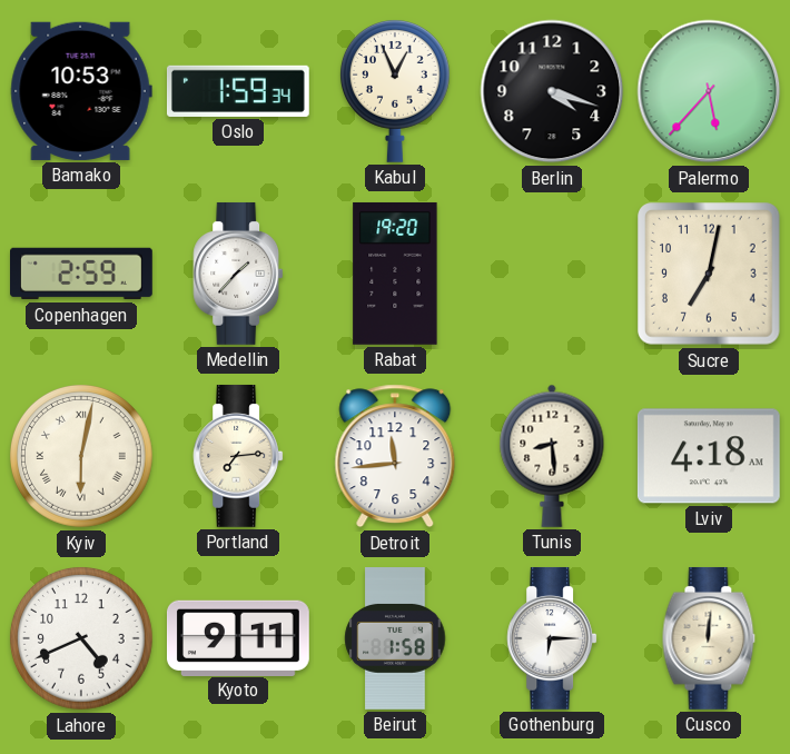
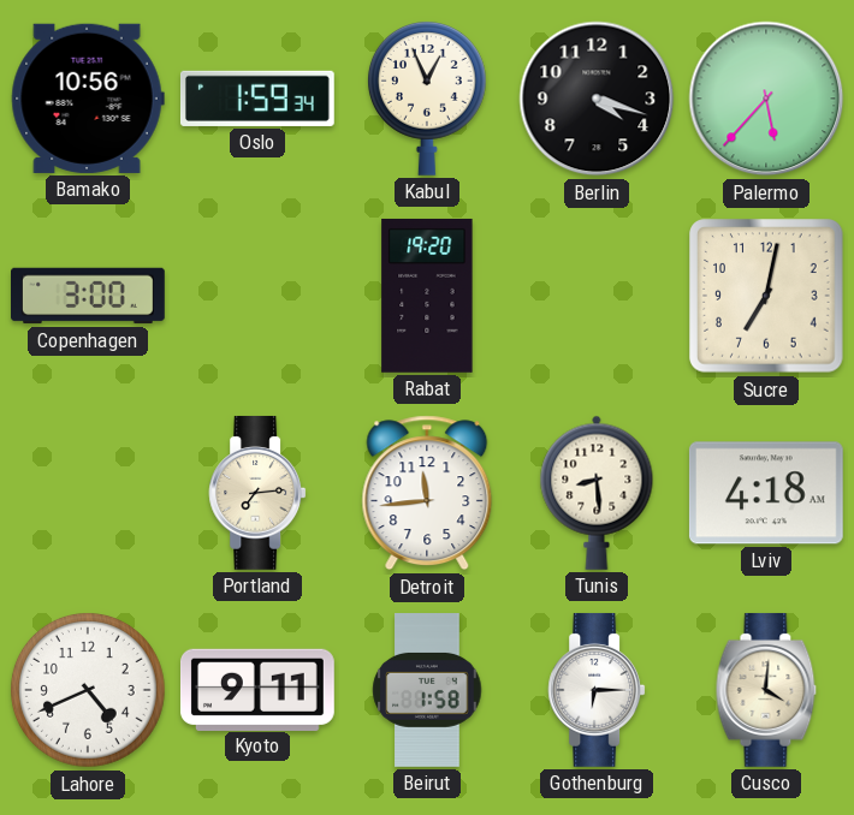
Bamako: 10:53 -> 10:56 (88, 99)
Copenhagen: 2:59 -> 3:00 (89, 296)
Medellin: 1:37 -> none (238, 274)
Kyiv: 6:02 -> none (82, 457)
Cusco: 12:01 -> 4:01 (766, 690)
